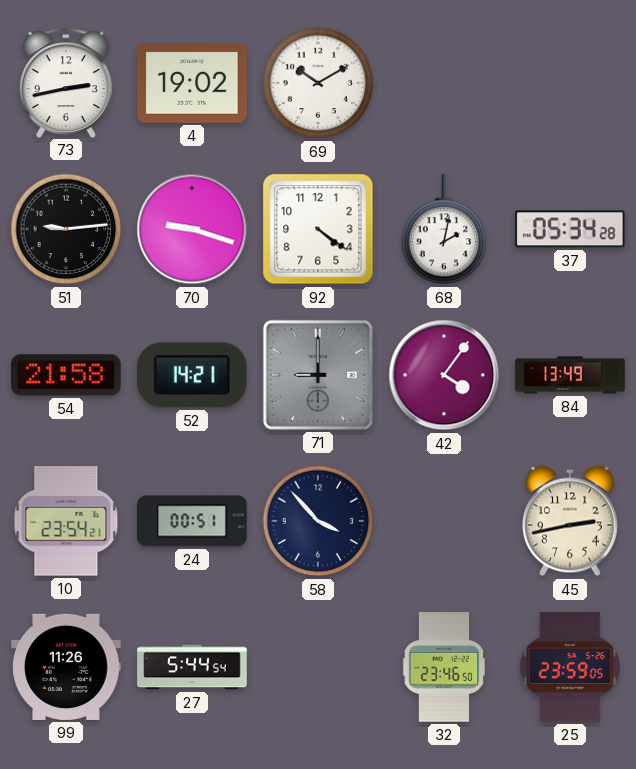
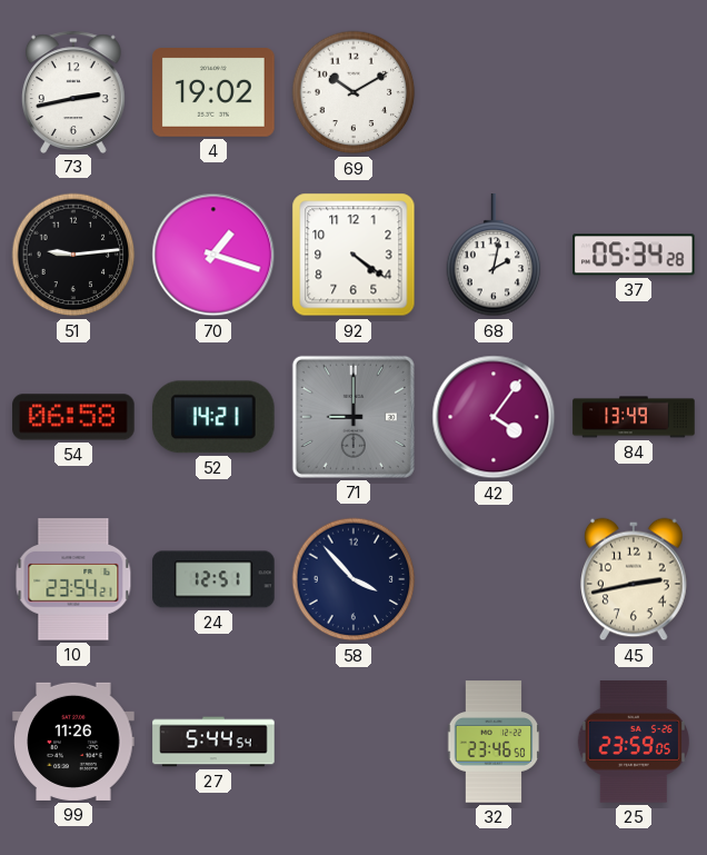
70: 9:18 -> 1:18 (213, 255)
54: 21:58 -> 06:58 (73, 417)
24: 00:51 -> 12:51 (213, 579)
